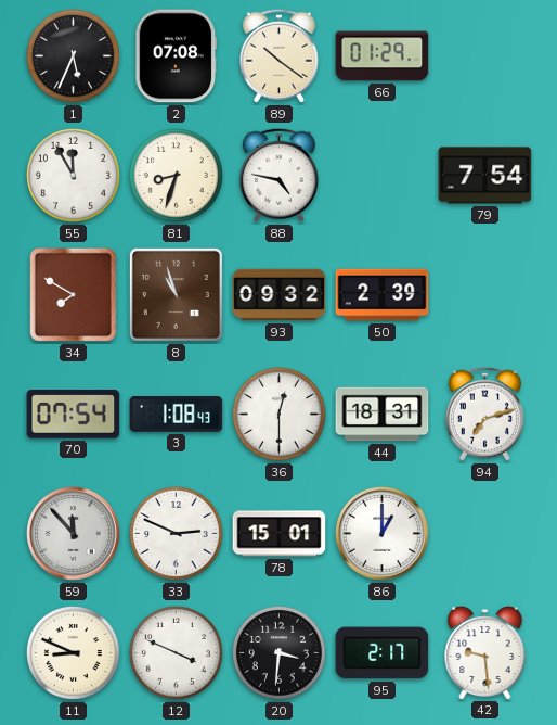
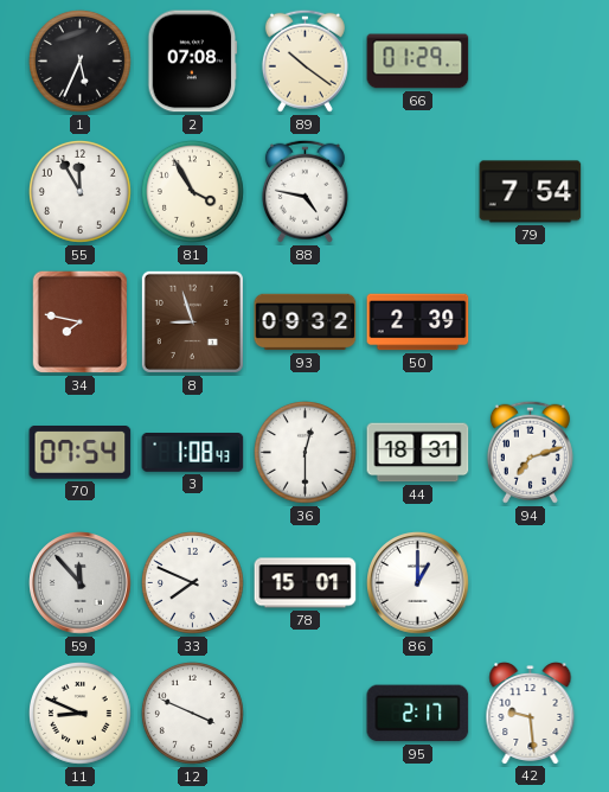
81: 8:33 -> 3:55 (192, 191)
34: 7:50 -> 7:47 (81, 322)
8: 10:57 -> 8:57 (192, 321)
33: 2:49 -> 7:49 (192, 582)
20: 3:31 -> none (278, 652)
